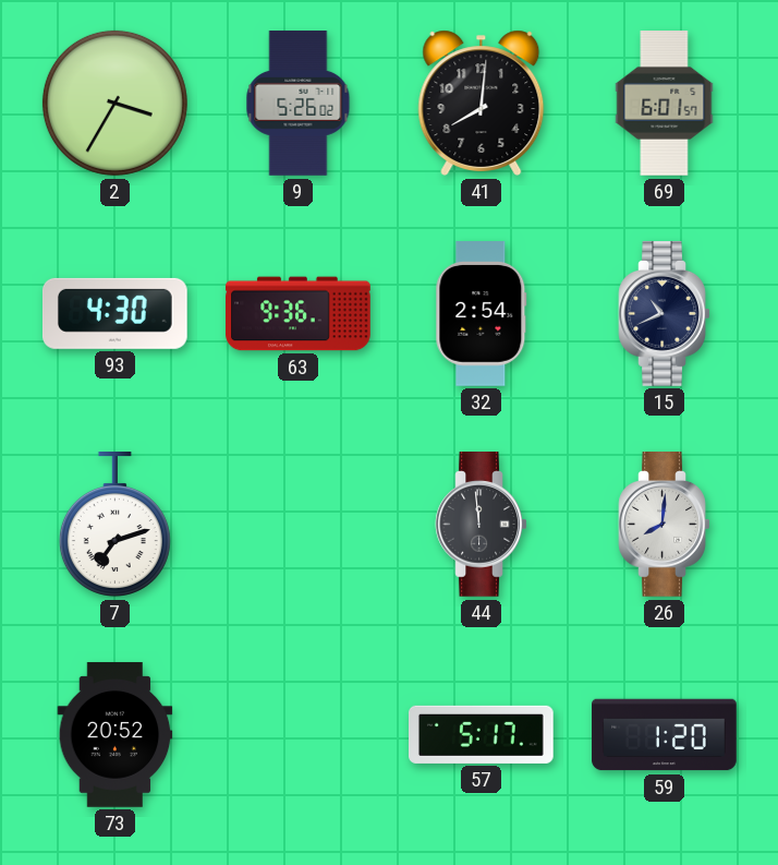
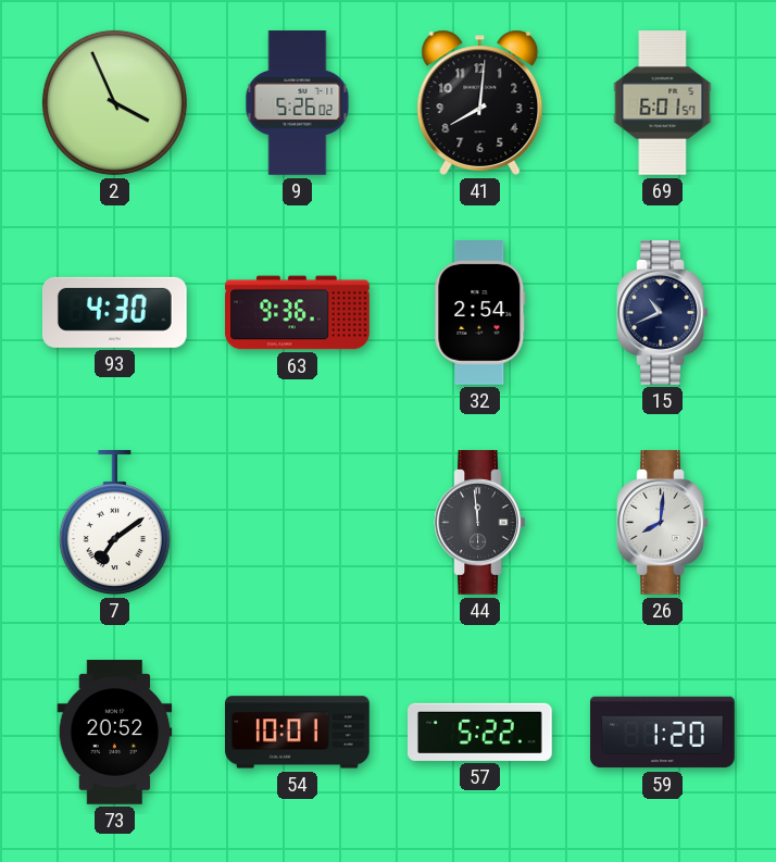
2: 3:35 -> 3:56 (114, 102)
7: 7:12 -> 7:09 (114, 523)
54: none -> 10:01 (298, 733)
57: 5:17 -> 5:22 (480, 732)
